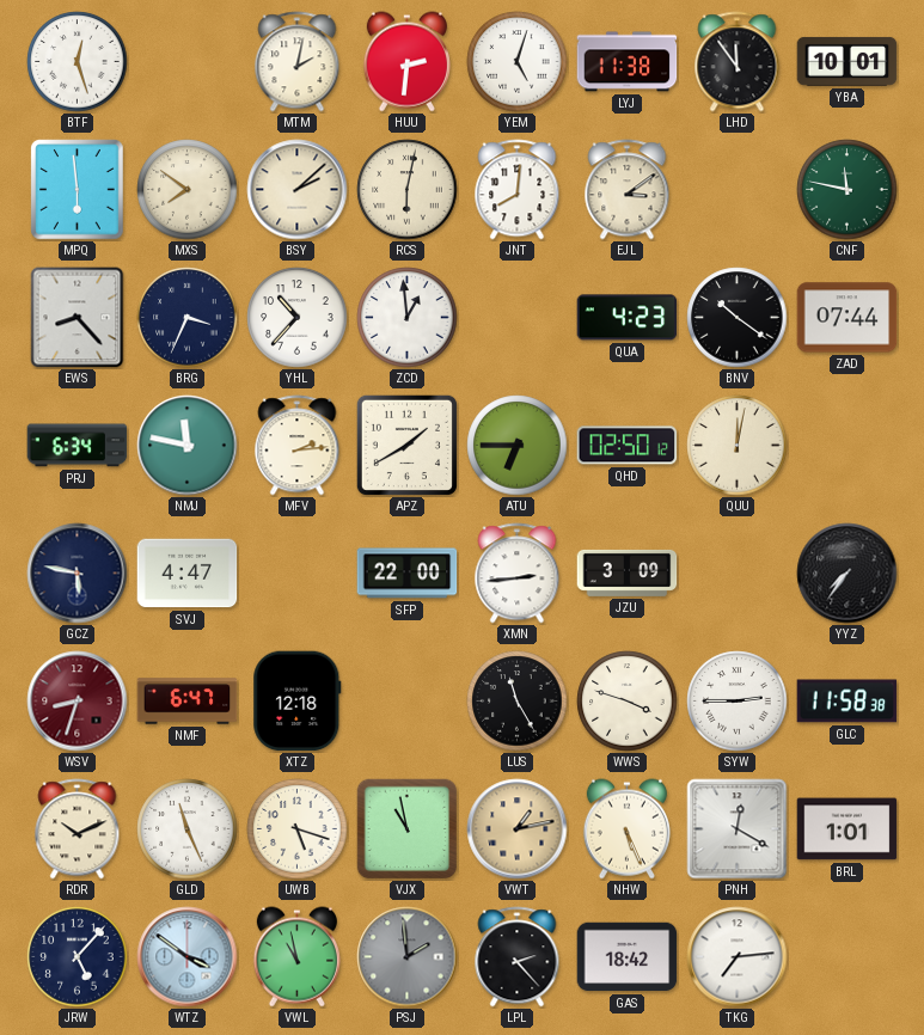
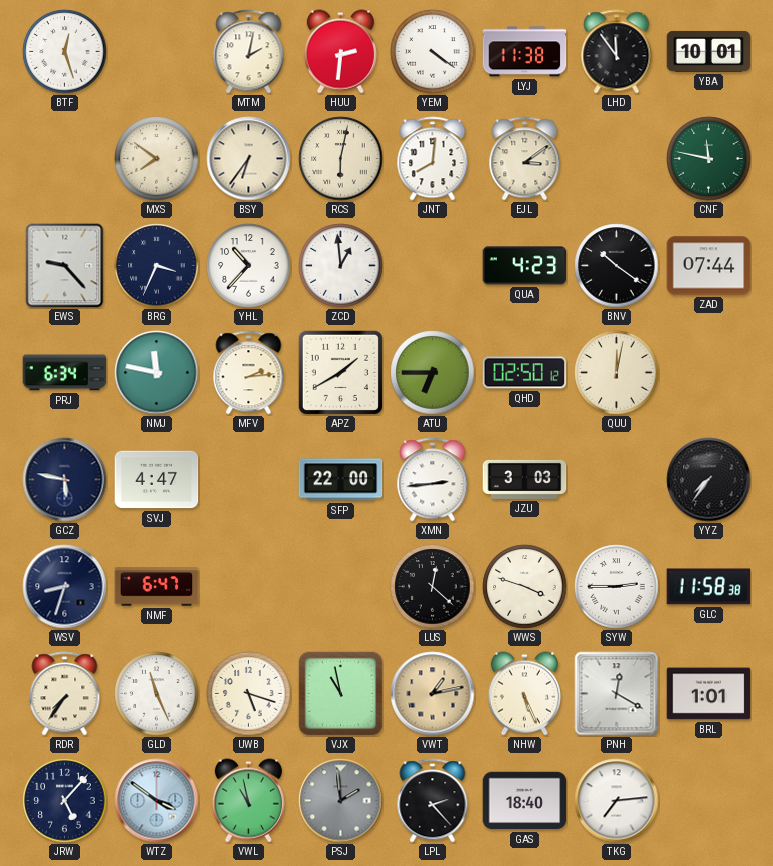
YEM: 5:03 -> 4:21 (433, 52)
MPQ: 5:59 -> none (78, 190)
BSY: 2:08 -> 6:36 (249, 159)
EWS: 8:23 -> 9:23 (65, 266)
JZU: 3:09 -> 3:03 (525, 479)
WSV dial: burgundy -> navy (65, 587)
XTZ: 12:18 -> none (298, 702)
LUS: 11:25 -> 12:22 (433, 587)
RDR: 10:11 -> 7:36 (65, 694)
GAS: 18:42 -> 18:40 (525, 801)
